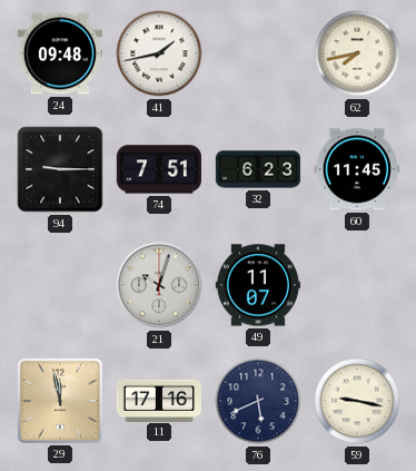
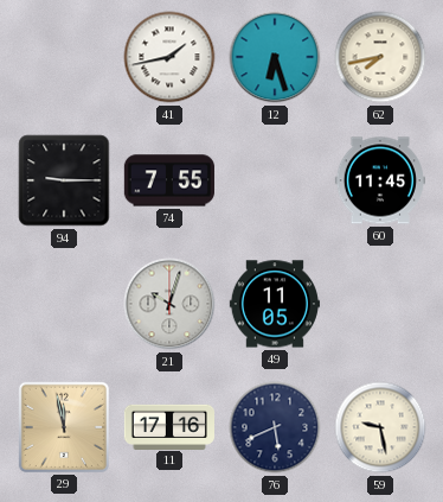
24: 09:48 -> none (60, 53)
12: none -> 6:27 (275, 57)
74: 7:51 -> 7:55 (169, 180)
32: 6:23 -> none (257, 169)
49: 11:07 -> 11:05 (275, 304)
59: 9:17 -> 9:28 (380, 427)
